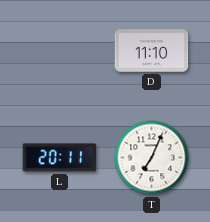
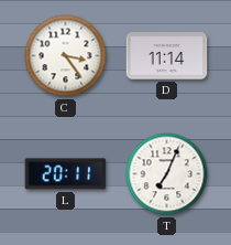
C: none -> 3:24 (66, 56)
D: 11:10 -> 11:14 (167, 56)
